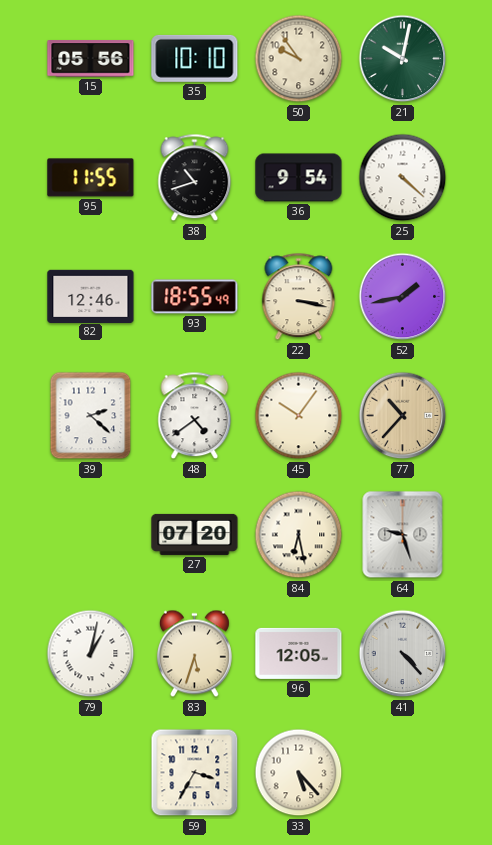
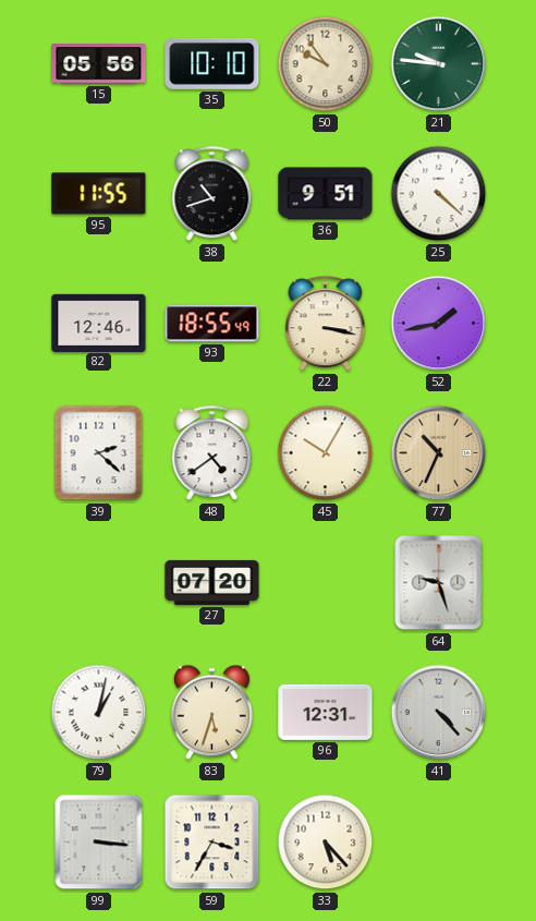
21: 10:02 -> 9:46 (439, 64)
36: 9:54 -> 9:51 (326, 194)
45: 10:06 -> 10:05 (326, 453)
77: 10:37 -> 10:34 (439, 453)
84: 6:28 -> none (299, 535)
96: 12:05 -> 12:31 (326, 712)
99: none -> 3:16 (99, 843)
